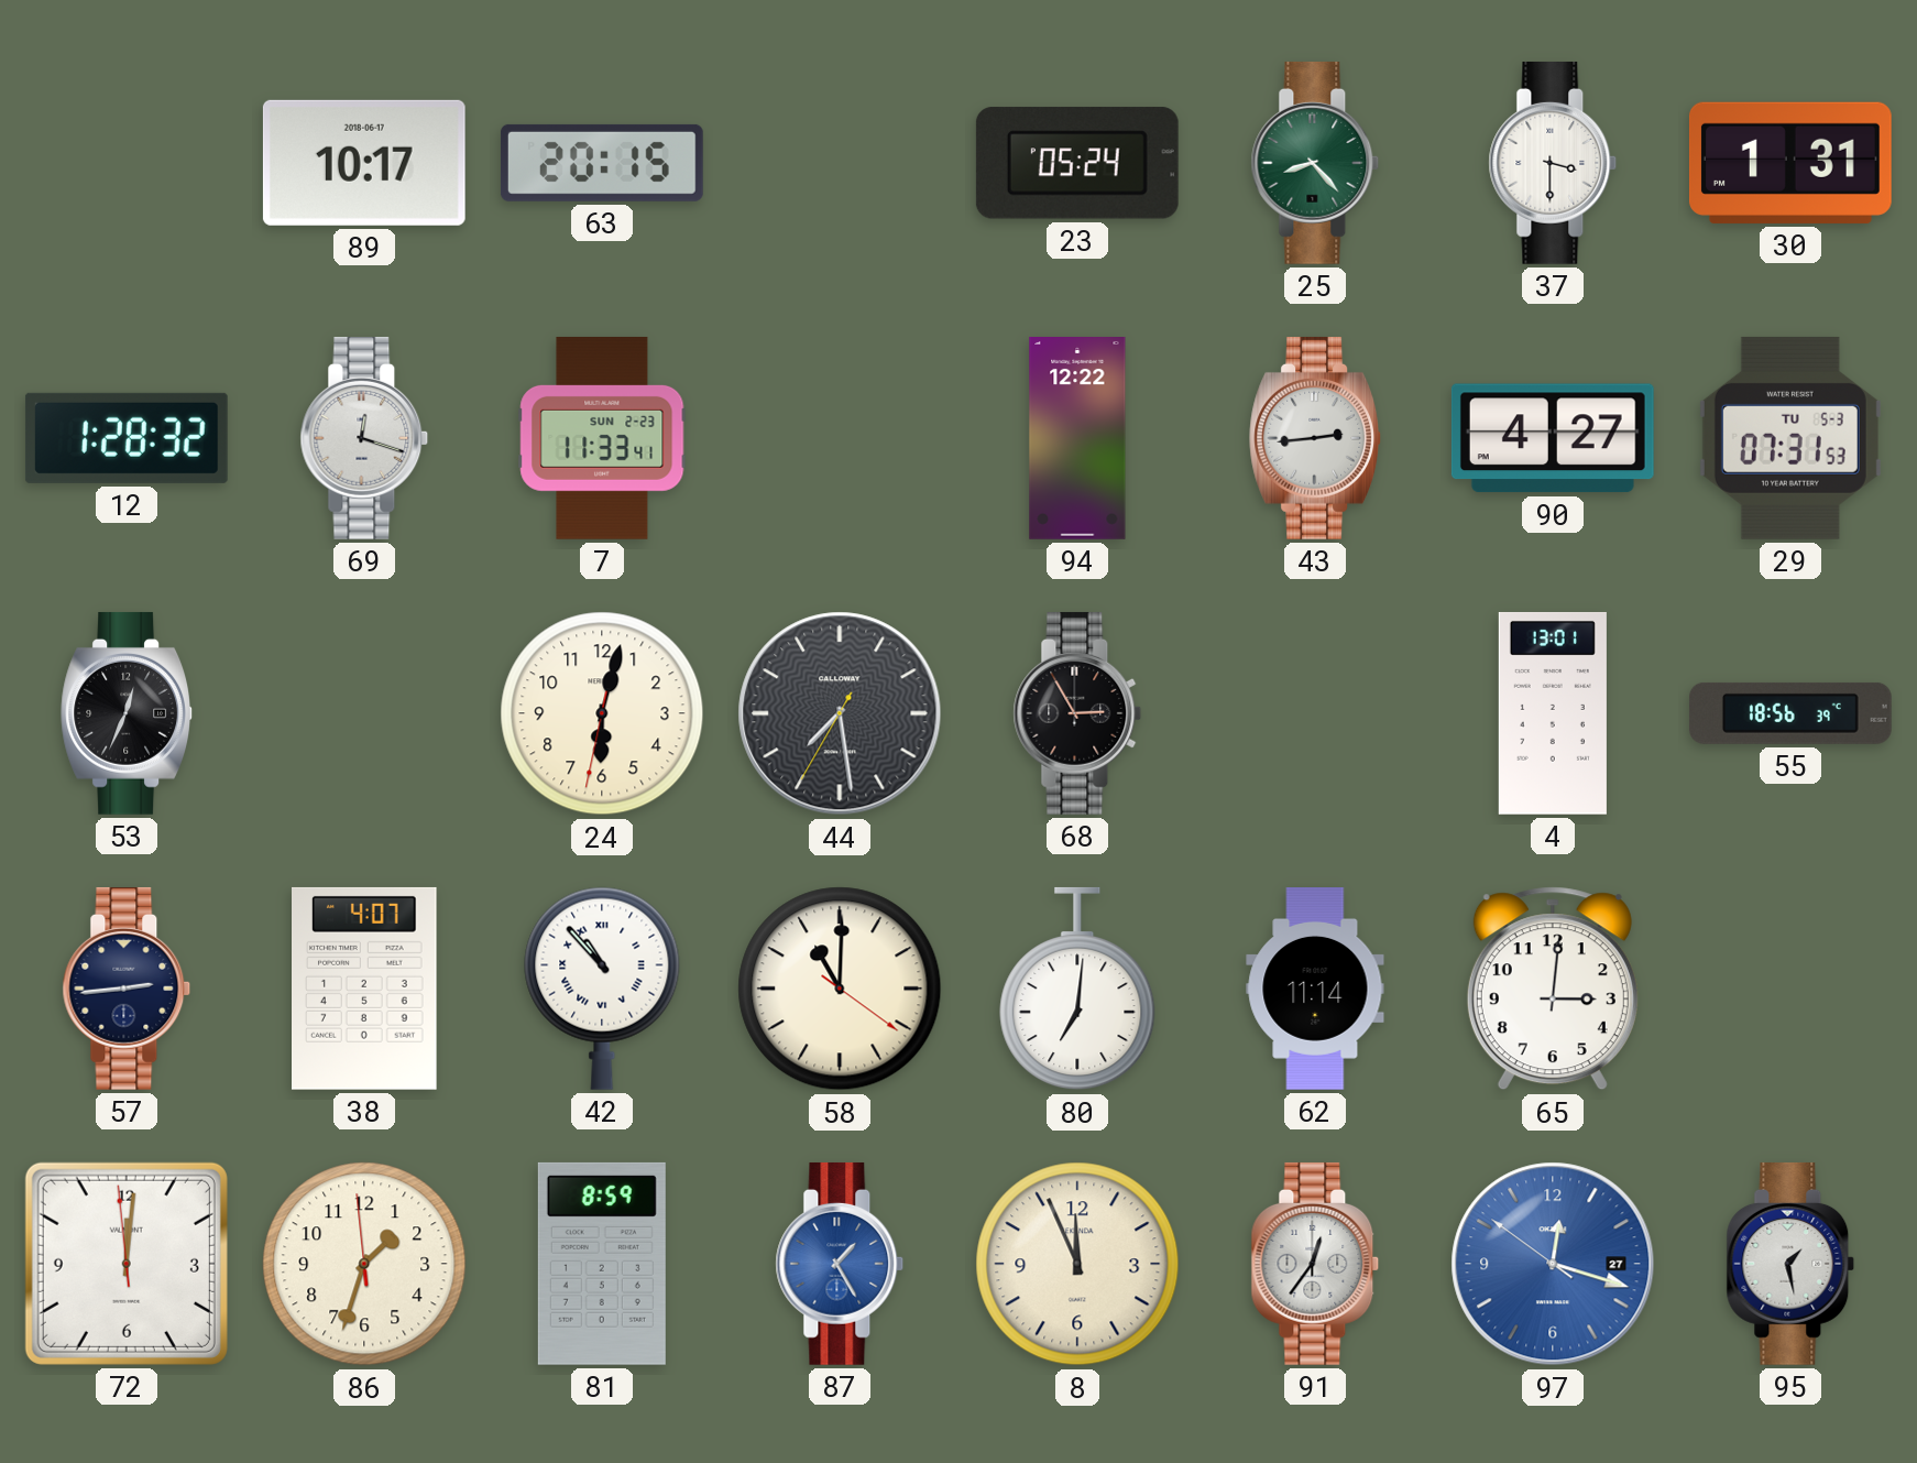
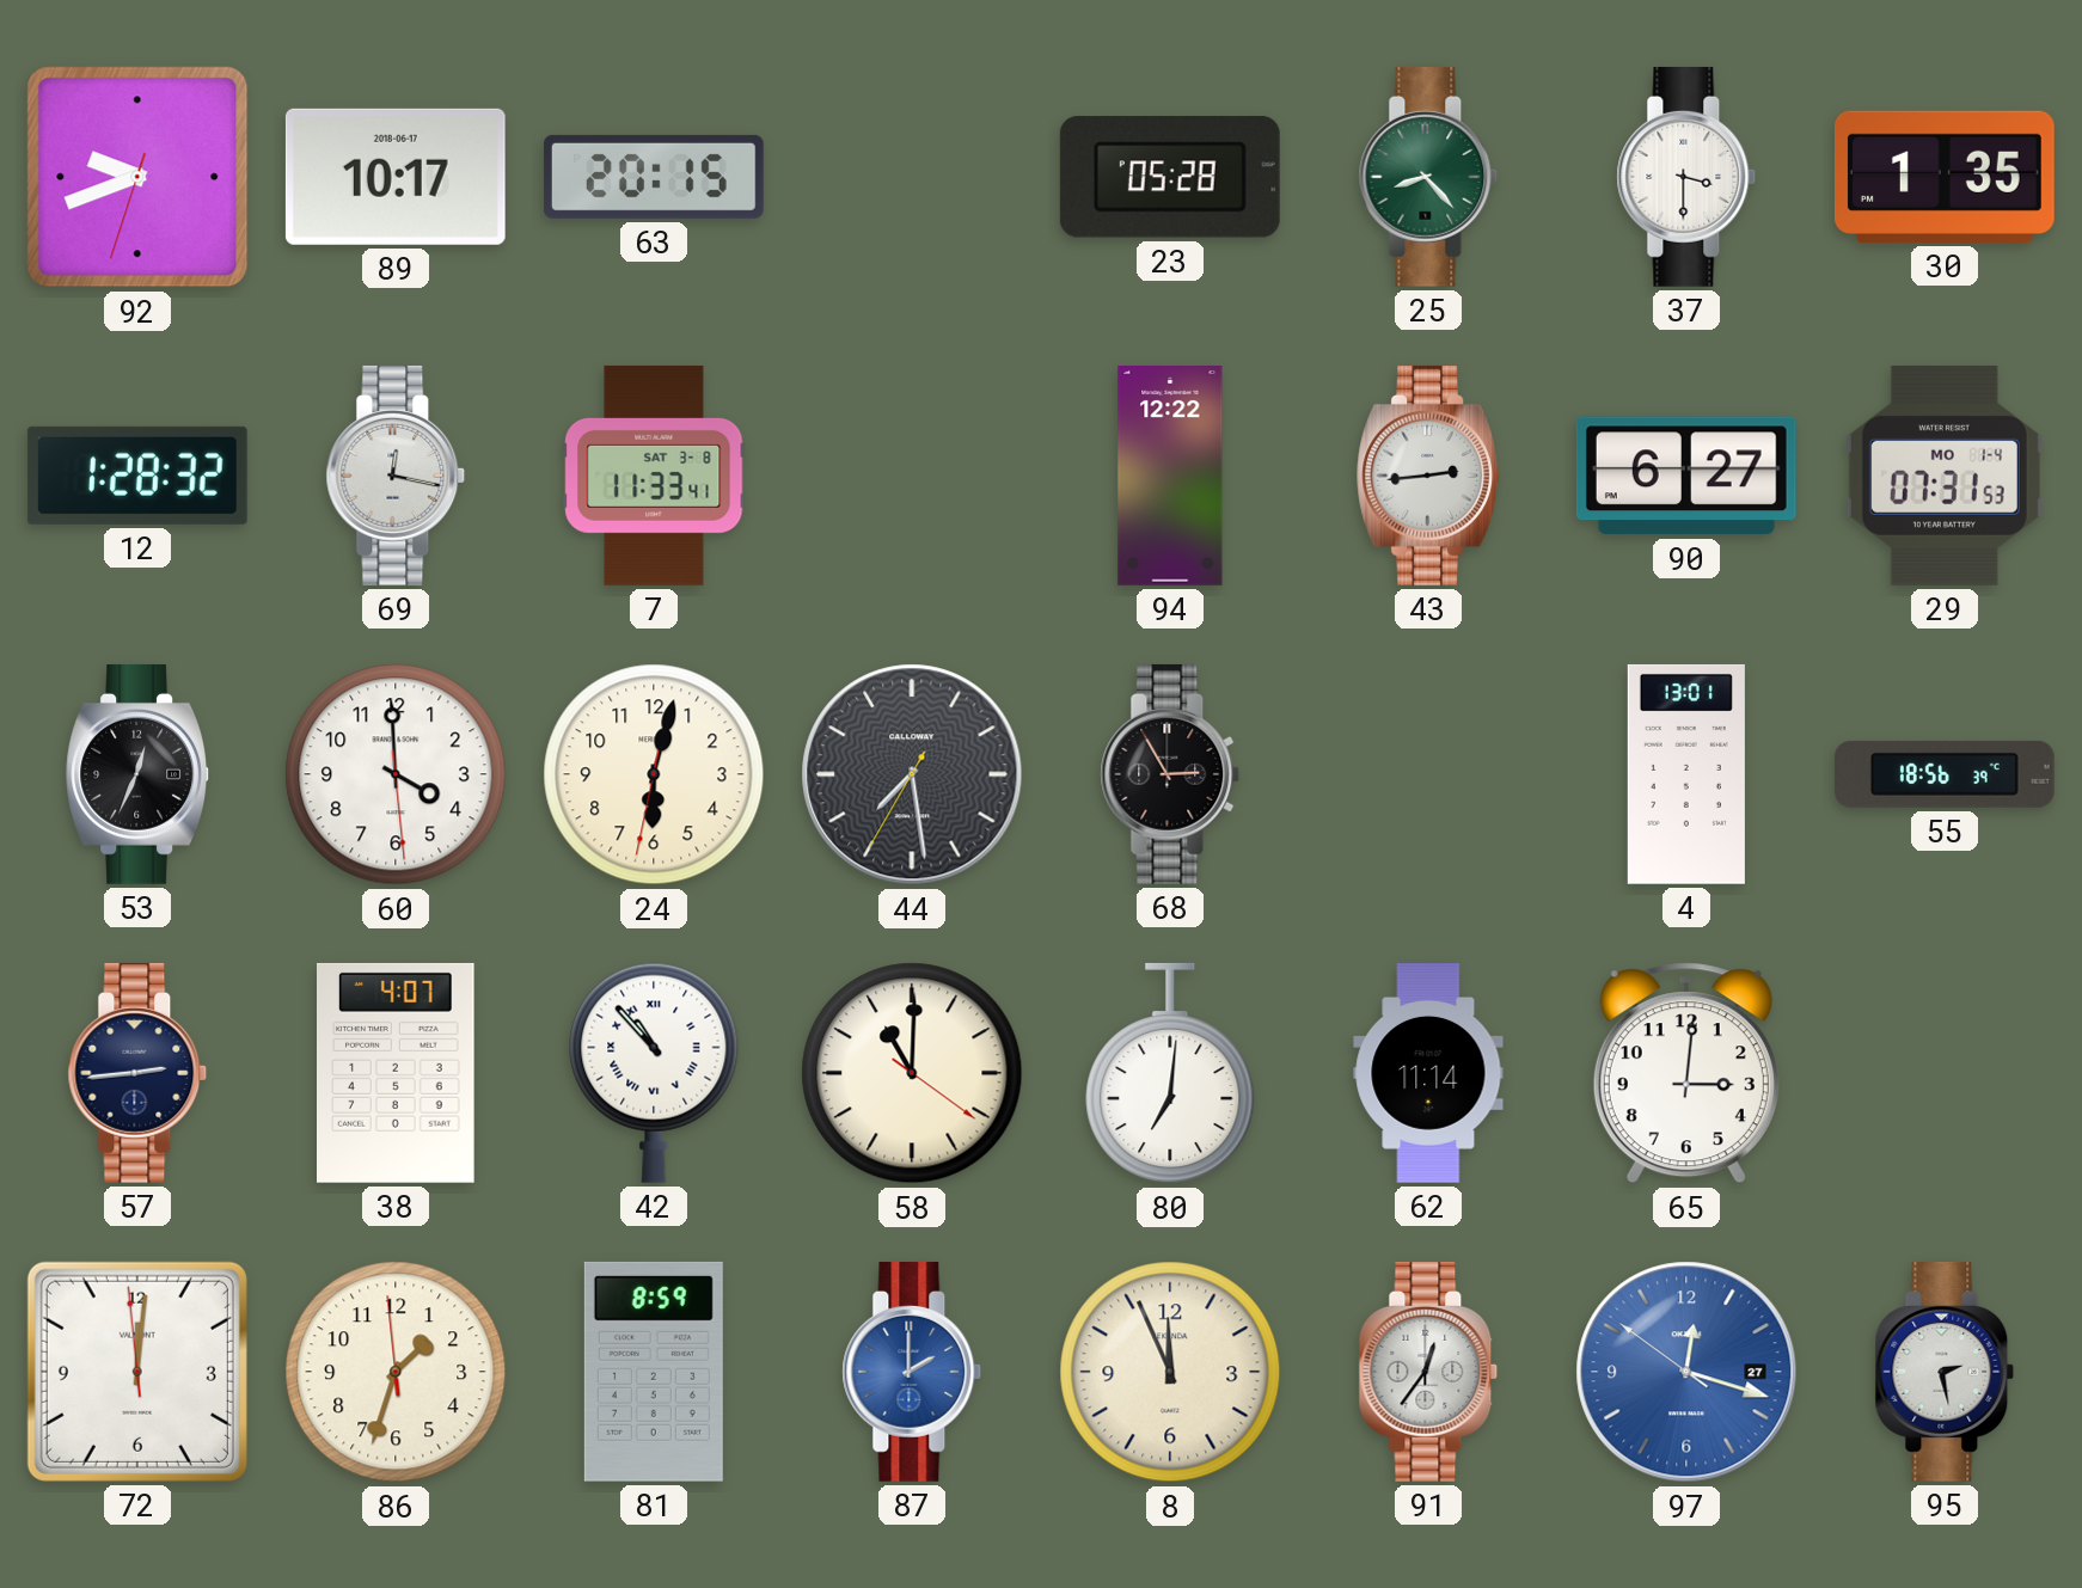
92: none -> 9:41 (137, 177)
23: 05:24 -> 05:28 (1170, 177)
30: 1:31 -> 1:35 (1945, 177)
69: 12:18 -> 12:17 (396, 476)
7 date: SUN 2-23 -> SAT 3-8 (654, 476)
90: 4:27 -> 6:27 (1686, 476)
29 date: TU 5-3 -> MO 1-4 (1945, 476)
60: none -> 3:59 (396, 774)
87: 1:25 -> 2:00 (912, 1372)
95: 1:28 -> 2:28 (1945, 1372)
